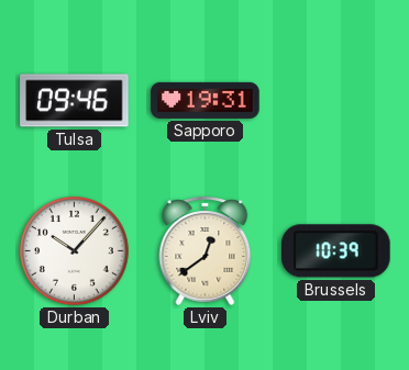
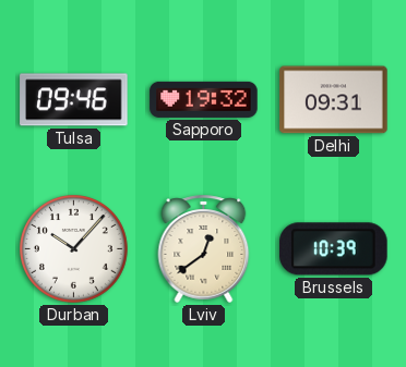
Sapporo: 19:31 -> 19:32 (204, 99)
Delhi: none -> 09:31 (334, 100)
